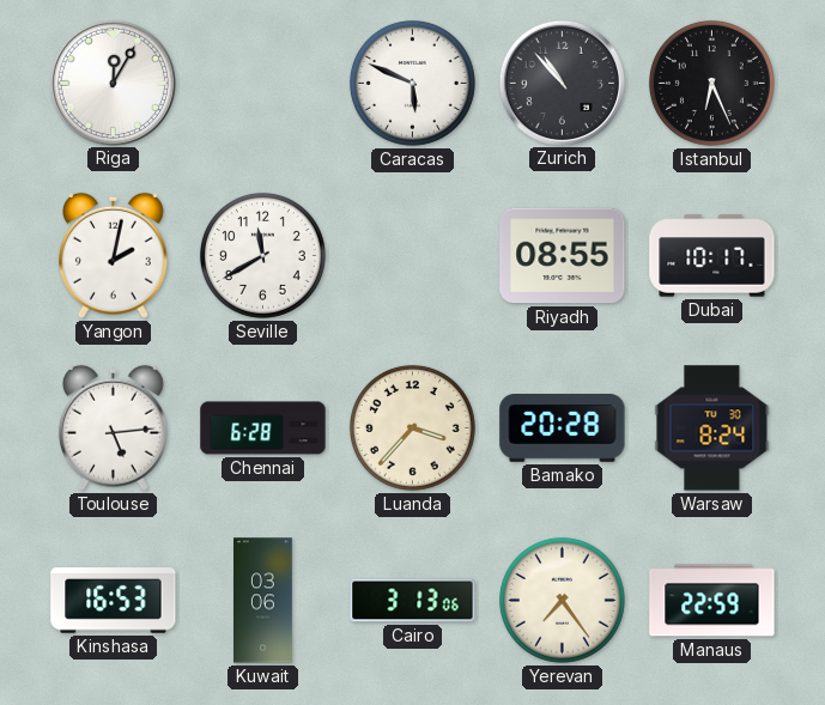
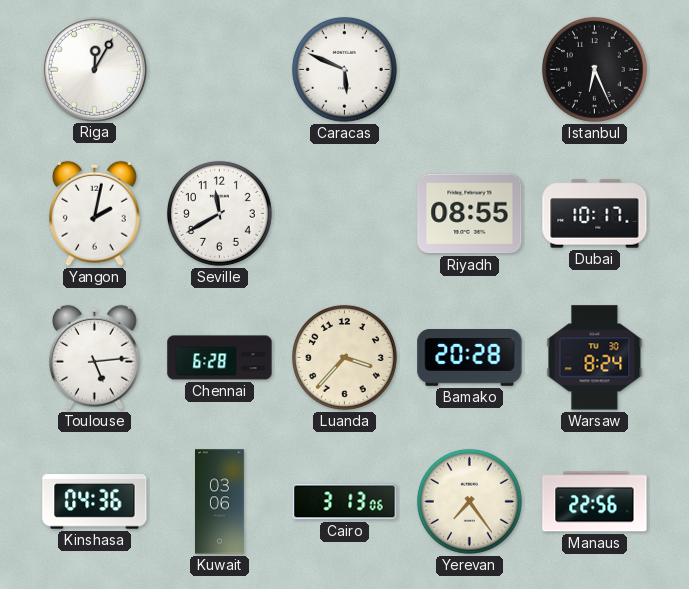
Zurich: 10:53 -> none (562, 83)
Kinshasa: 16:53 -> 04:36 (95, 502)
Manaus: 22:59 -> 22:56 (595, 502)
